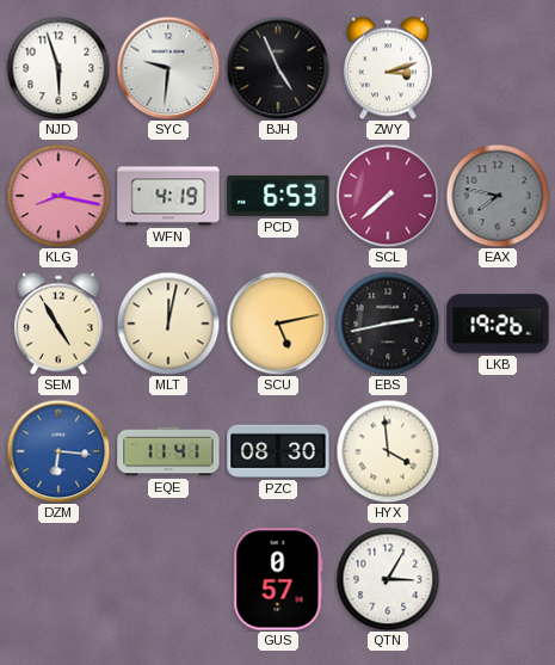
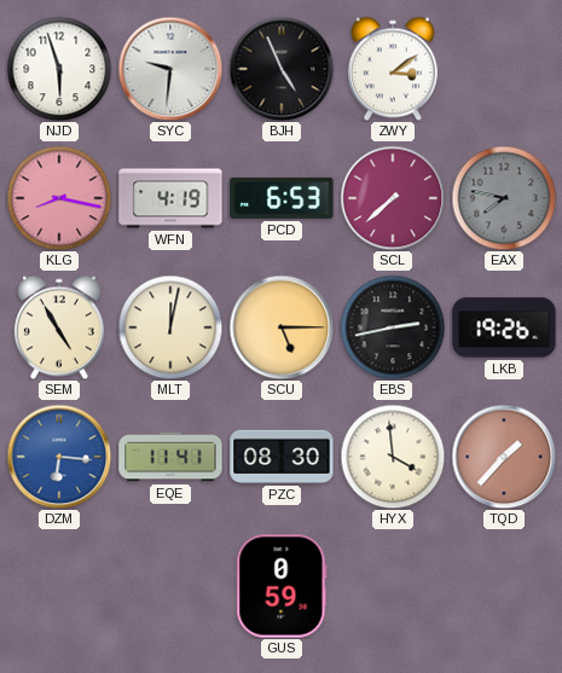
ZWY: 3:12 -> 3:09 (393, 69)
SCU: 5:13 -> 5:15 (282, 327)
TQD: none -> 1:37 (504, 457)
GUS: 0:57 -> 0:59 (282, 586)
QTN: 3:05 -> none (388, 579)
